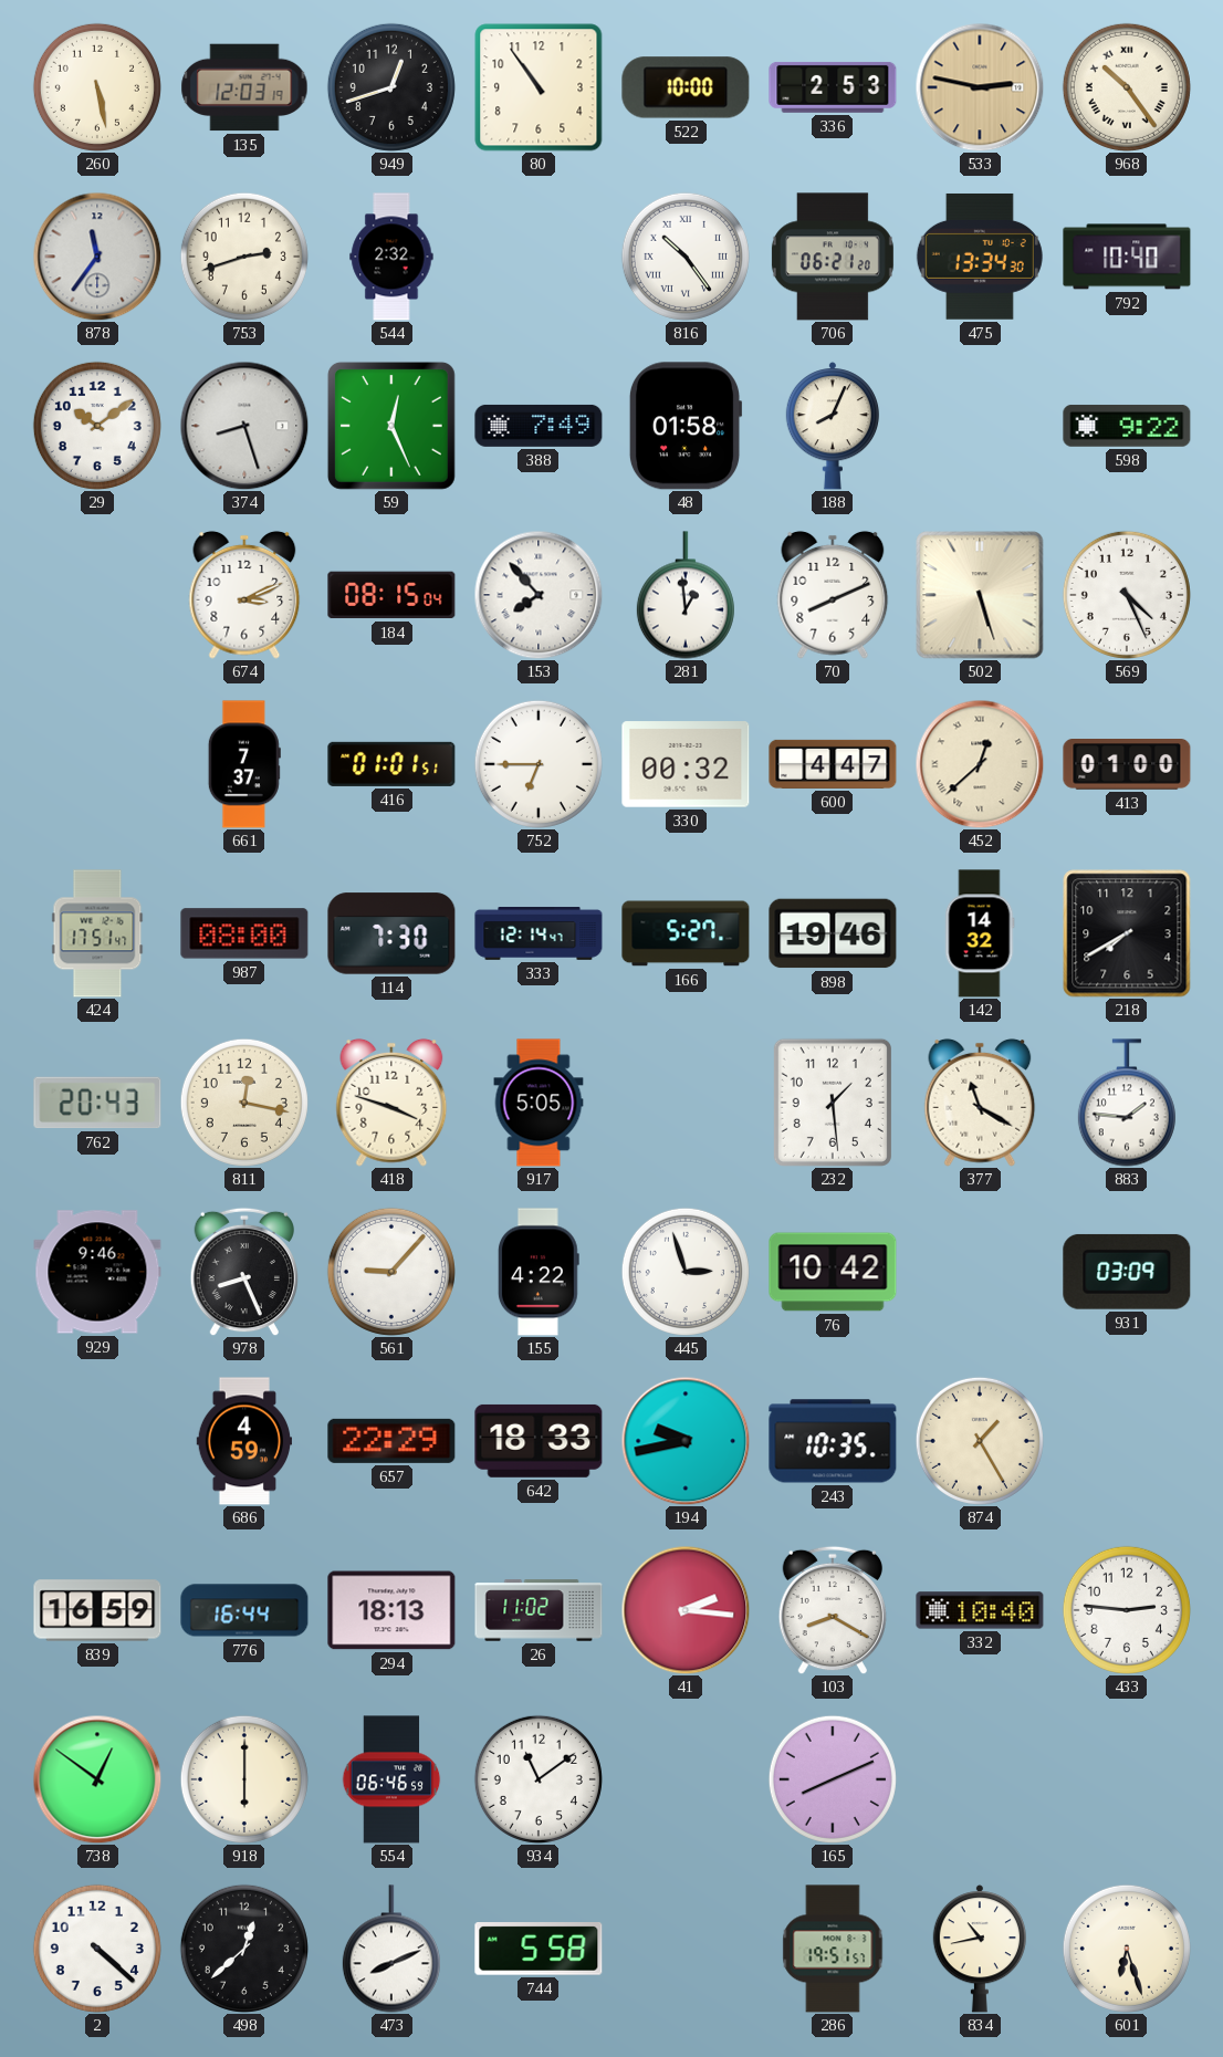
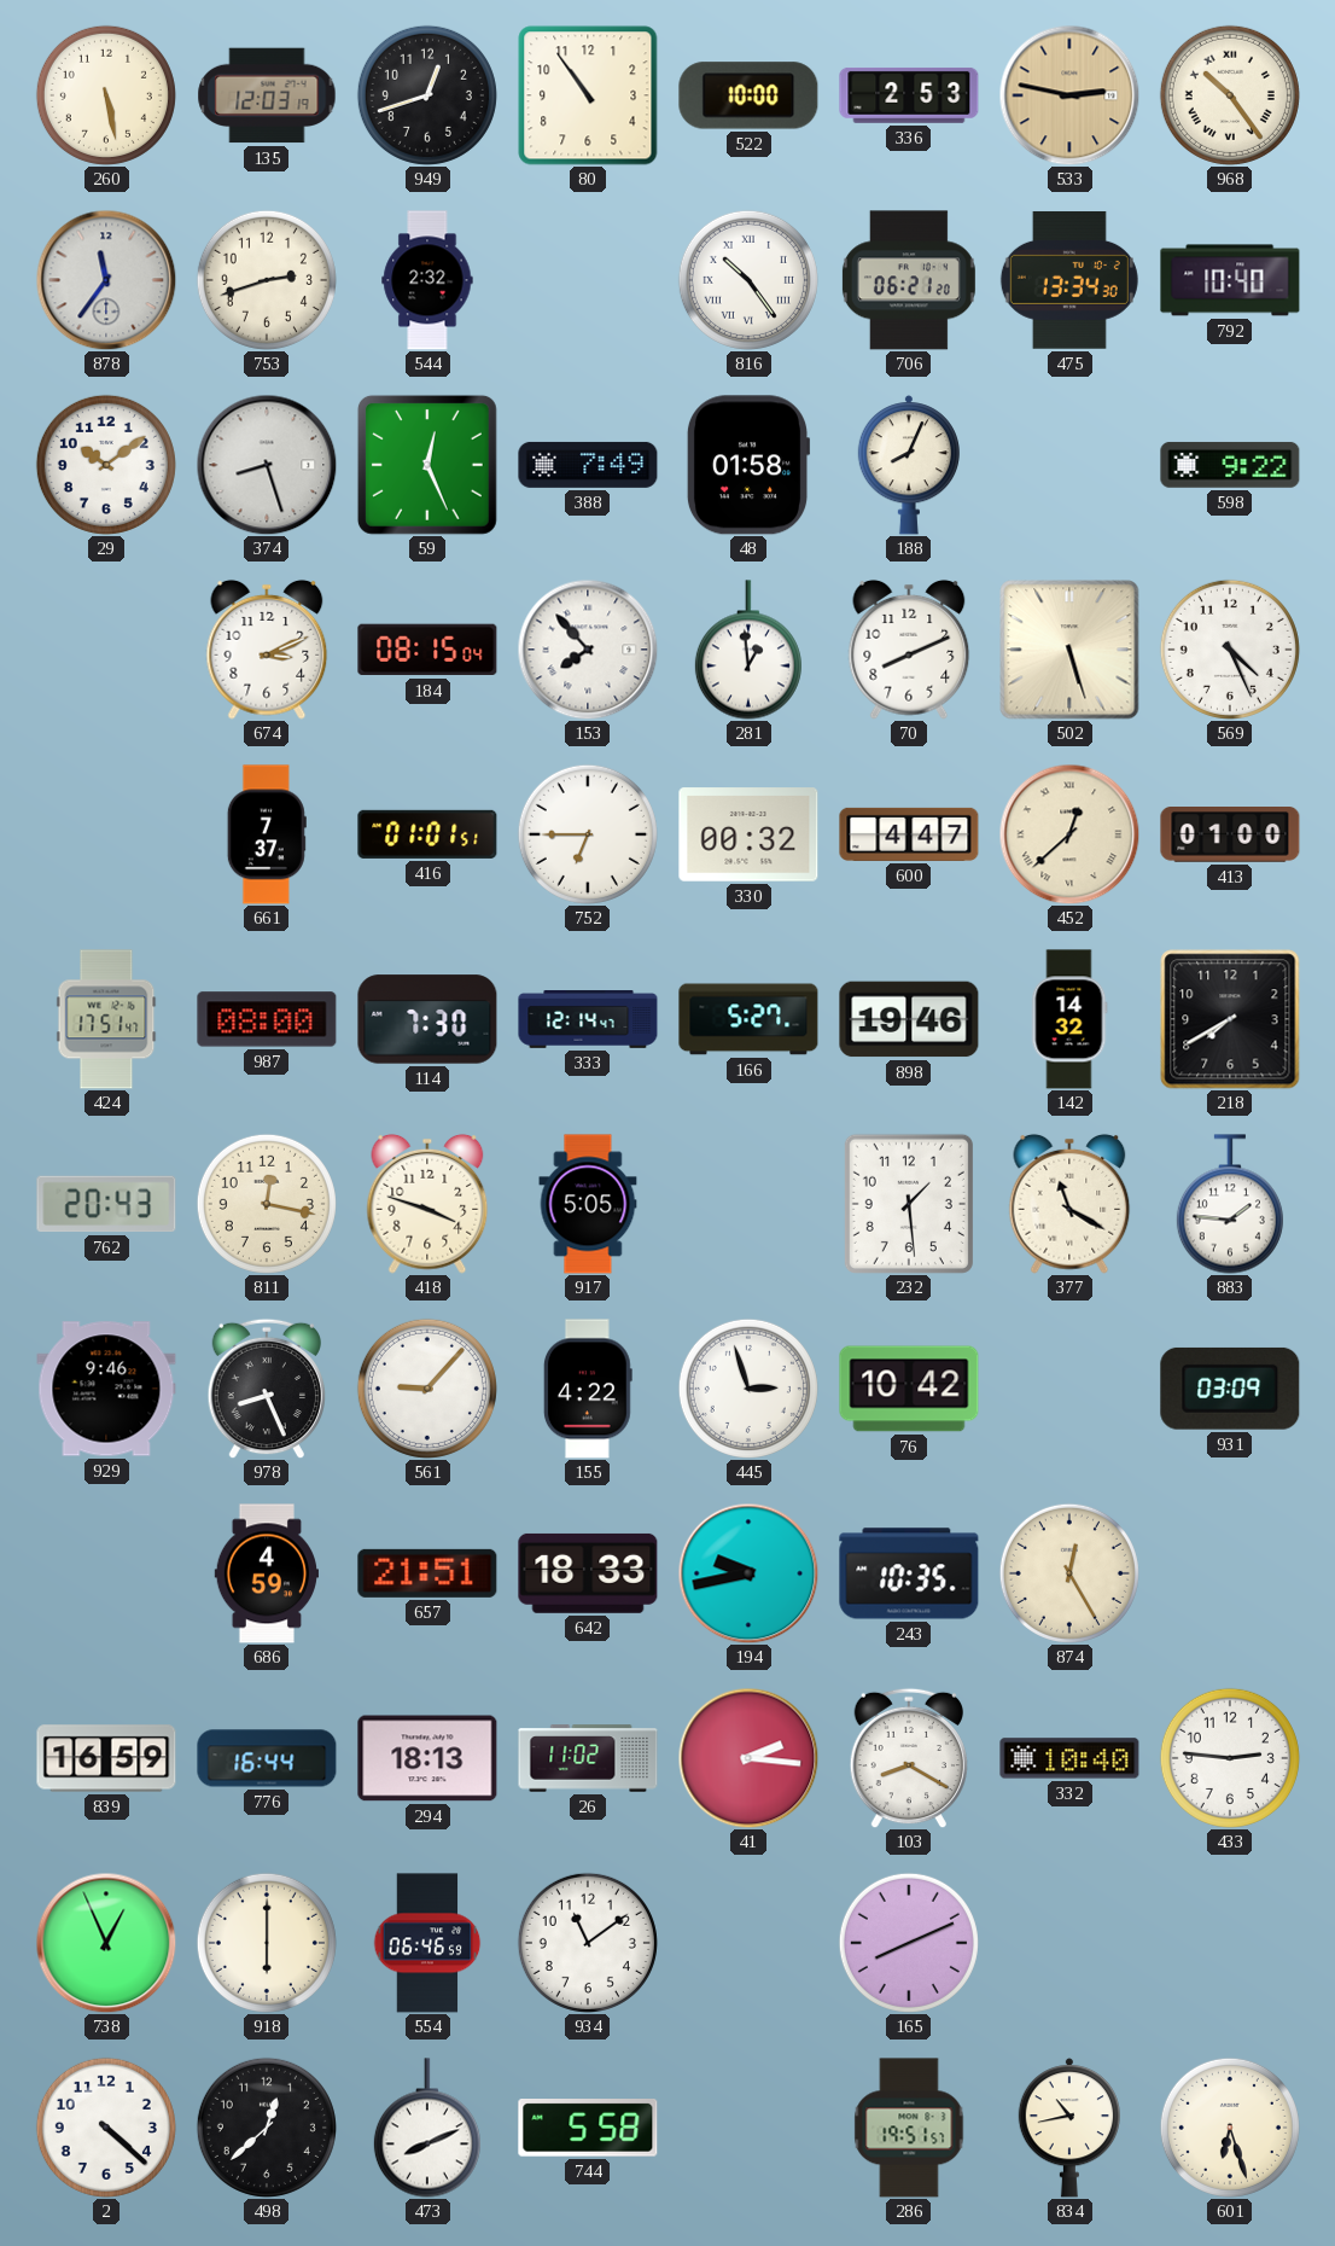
657: 22:29 -> 21:51 (427, 1573)
874: 1:25 -> 12:25 (1069, 1573)
738: 12:51 -> 12:56 (106, 1943)
